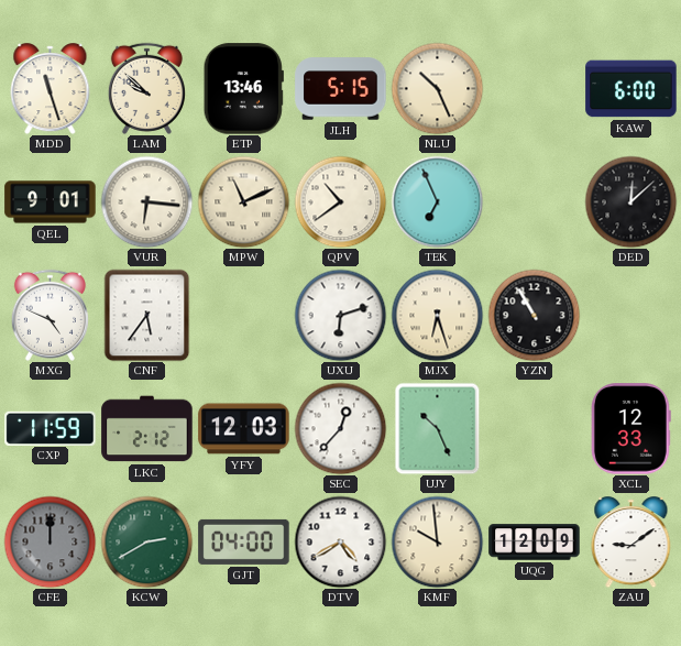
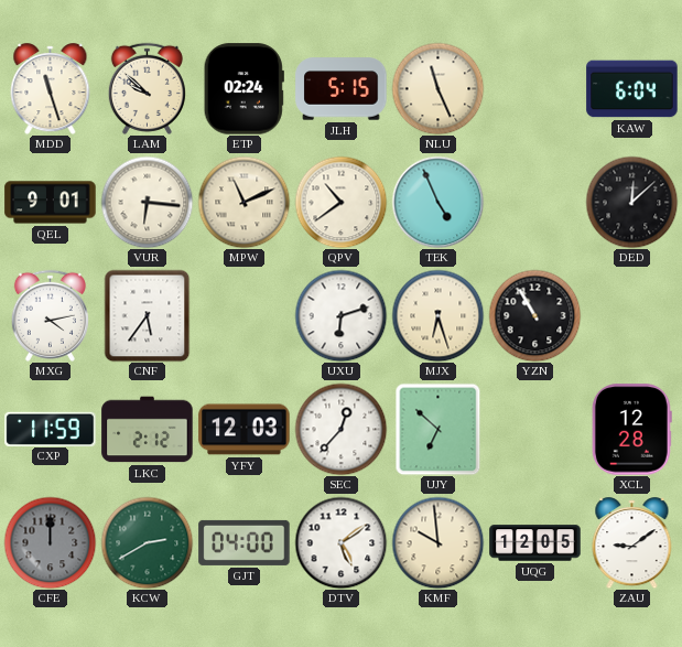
ETP: 13:46 -> 02:24 (243, 89)
NLU: 10:26 -> 11:26 (437, 88)
KAW: 6:00 -> 6:04 (632, 89)
TEK: 6:56 -> 4:56 (437, 202)
MXG: 4:49 -> 4:13 (50, 315)
UJY: 10:26 -> 6:52 (439, 429)
XCL: 12:33 -> 12:28 (631, 430)
DTV: 4:40 -> 5:09 (340, 542)
UQG: 12:09 -> 12:05 (535, 543)
